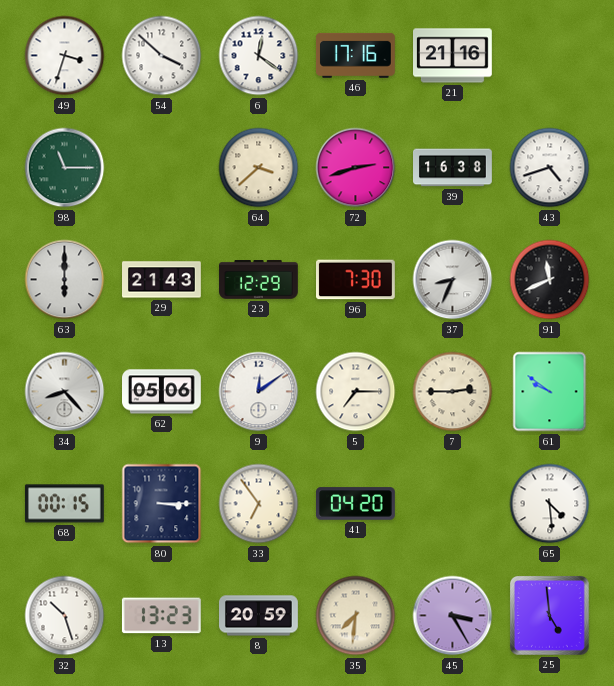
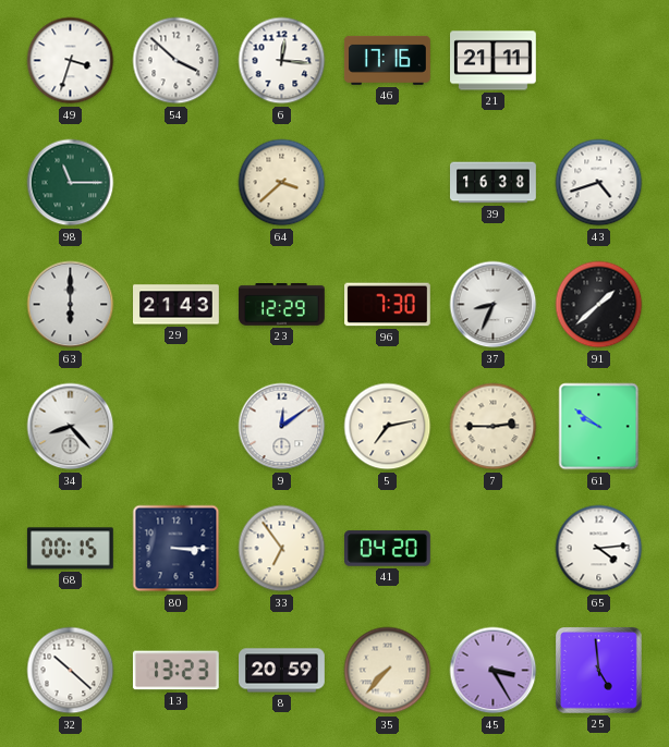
6: 12:21 -> 12:16 (282, 61)
21: 21:16 -> 21:11 (494, 61)
72: 2:42 -> none (356, 168)
91: 11:41 -> 1:38 (599, 305)
62: 05:06 -> none (162, 392)
5: 7:15 -> 7:13 (388, 427)
65: 4:29 -> 4:14 (599, 549)
32: 10:27 -> 10:22 (71, 671)
35: 7:31 -> 7:37 (388, 671)
